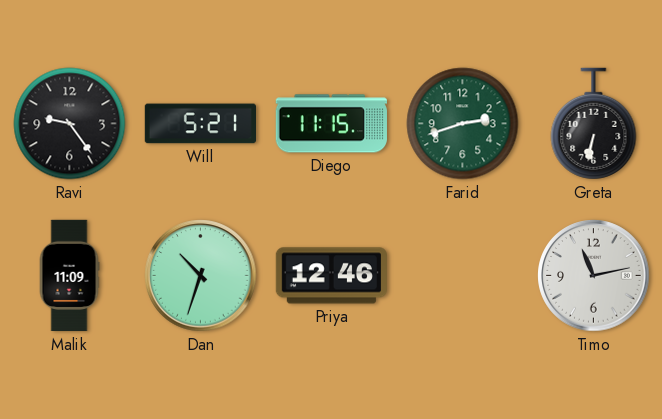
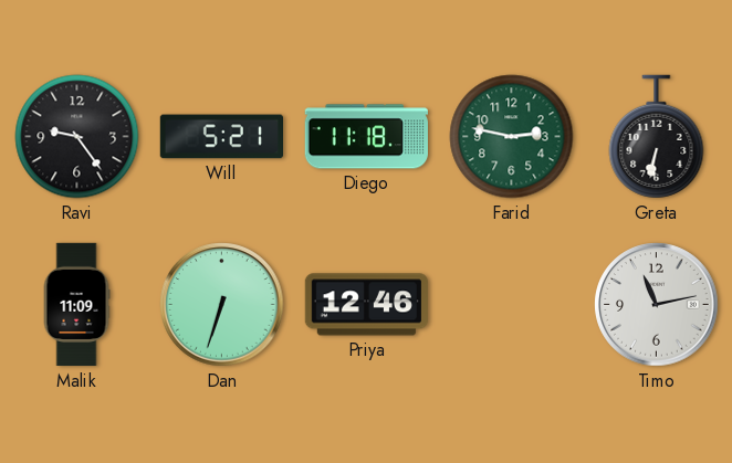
Diego: 11:15 -> 11:18 (366, 137)
Farid: 2:42 -> 2:47 (512, 137)
Dan: 10:33 -> 6:33 (222, 305)
